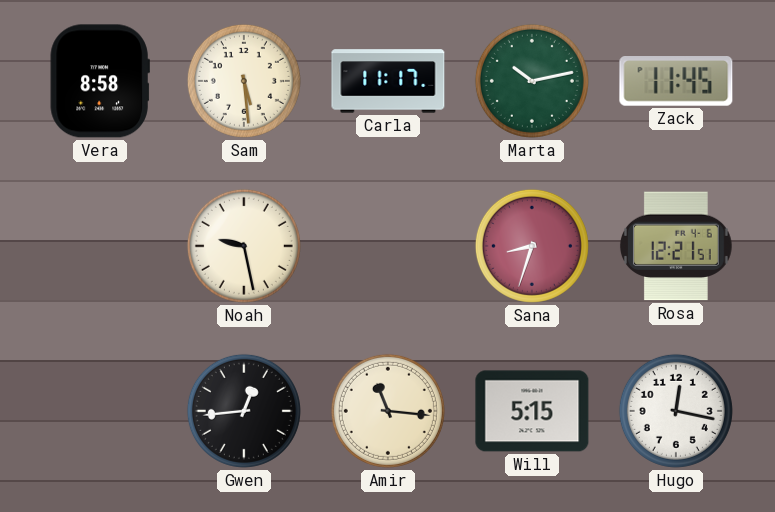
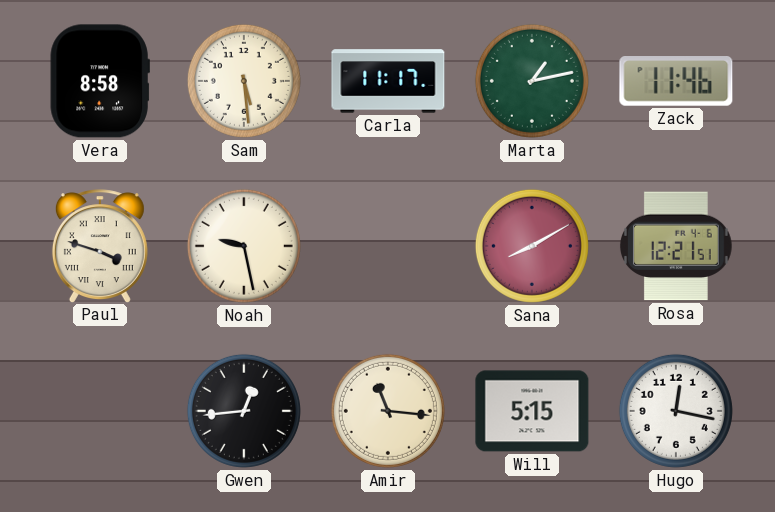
Marta: 10:13 -> 1:13 (532, 81)
Zack: 11:45 -> 11:46 (676, 82)
Paul: none -> 3:48 (100, 246)
Sana: 8:33 -> 8:10 (532, 246)
